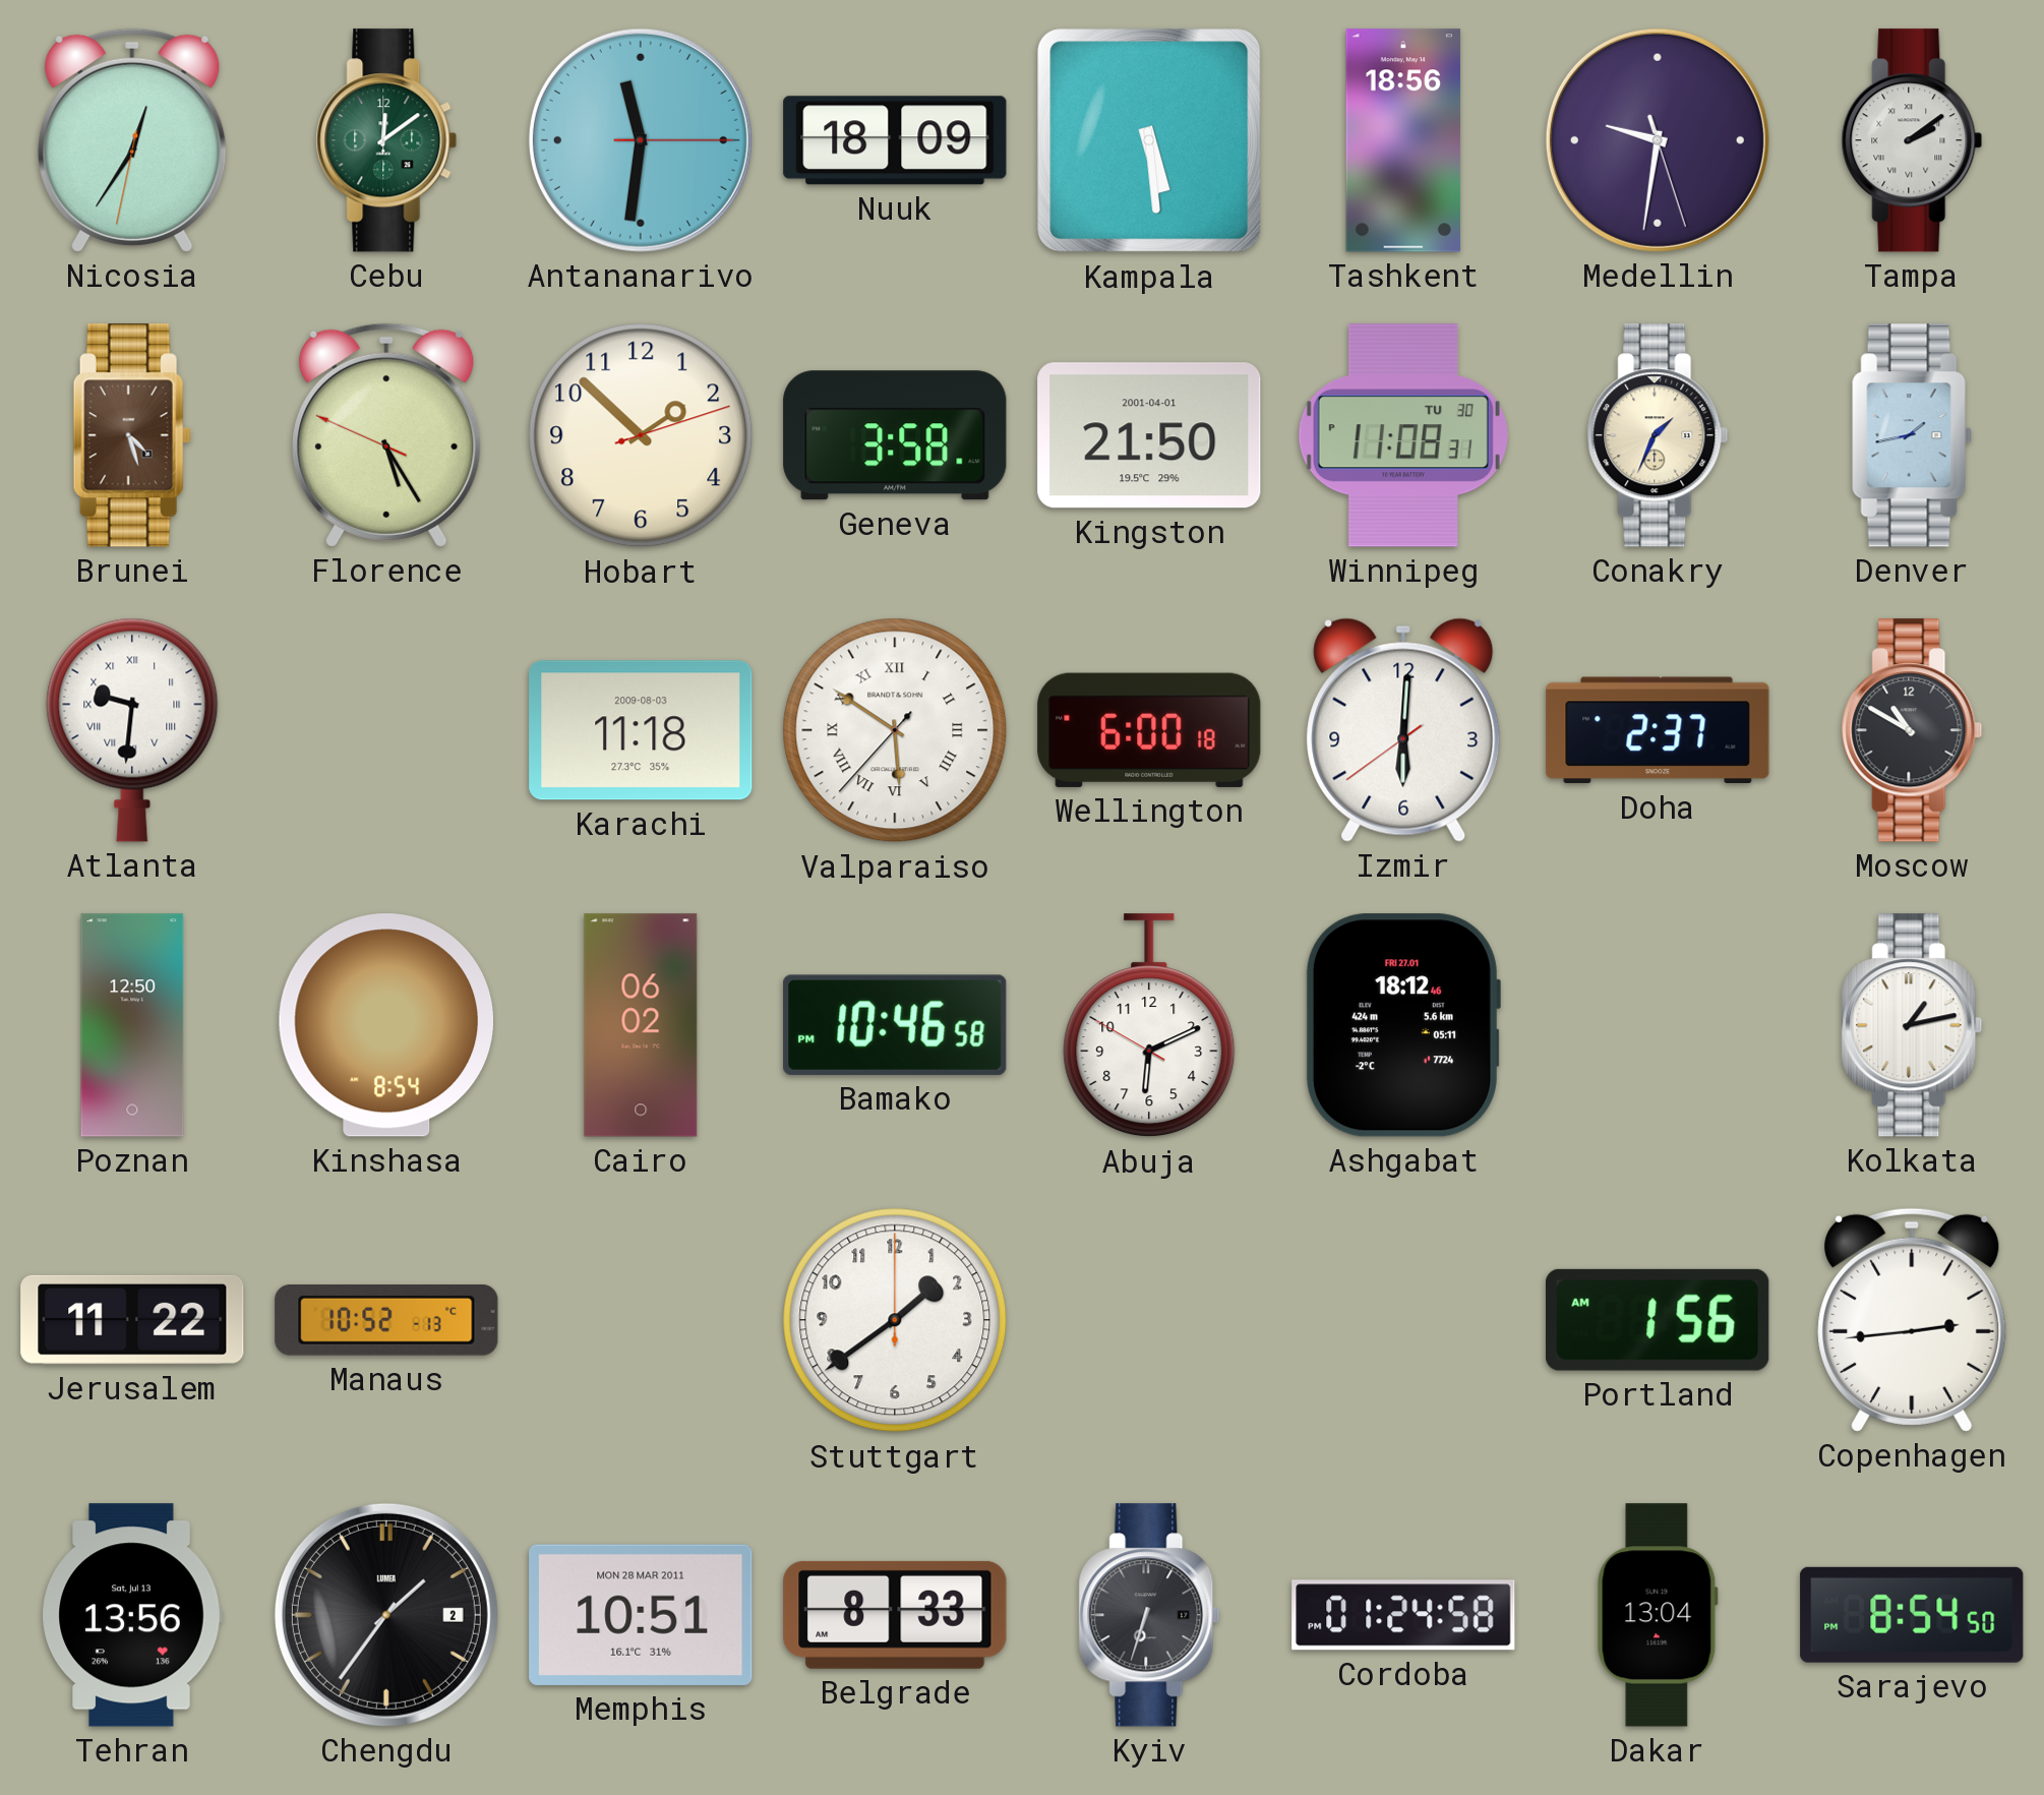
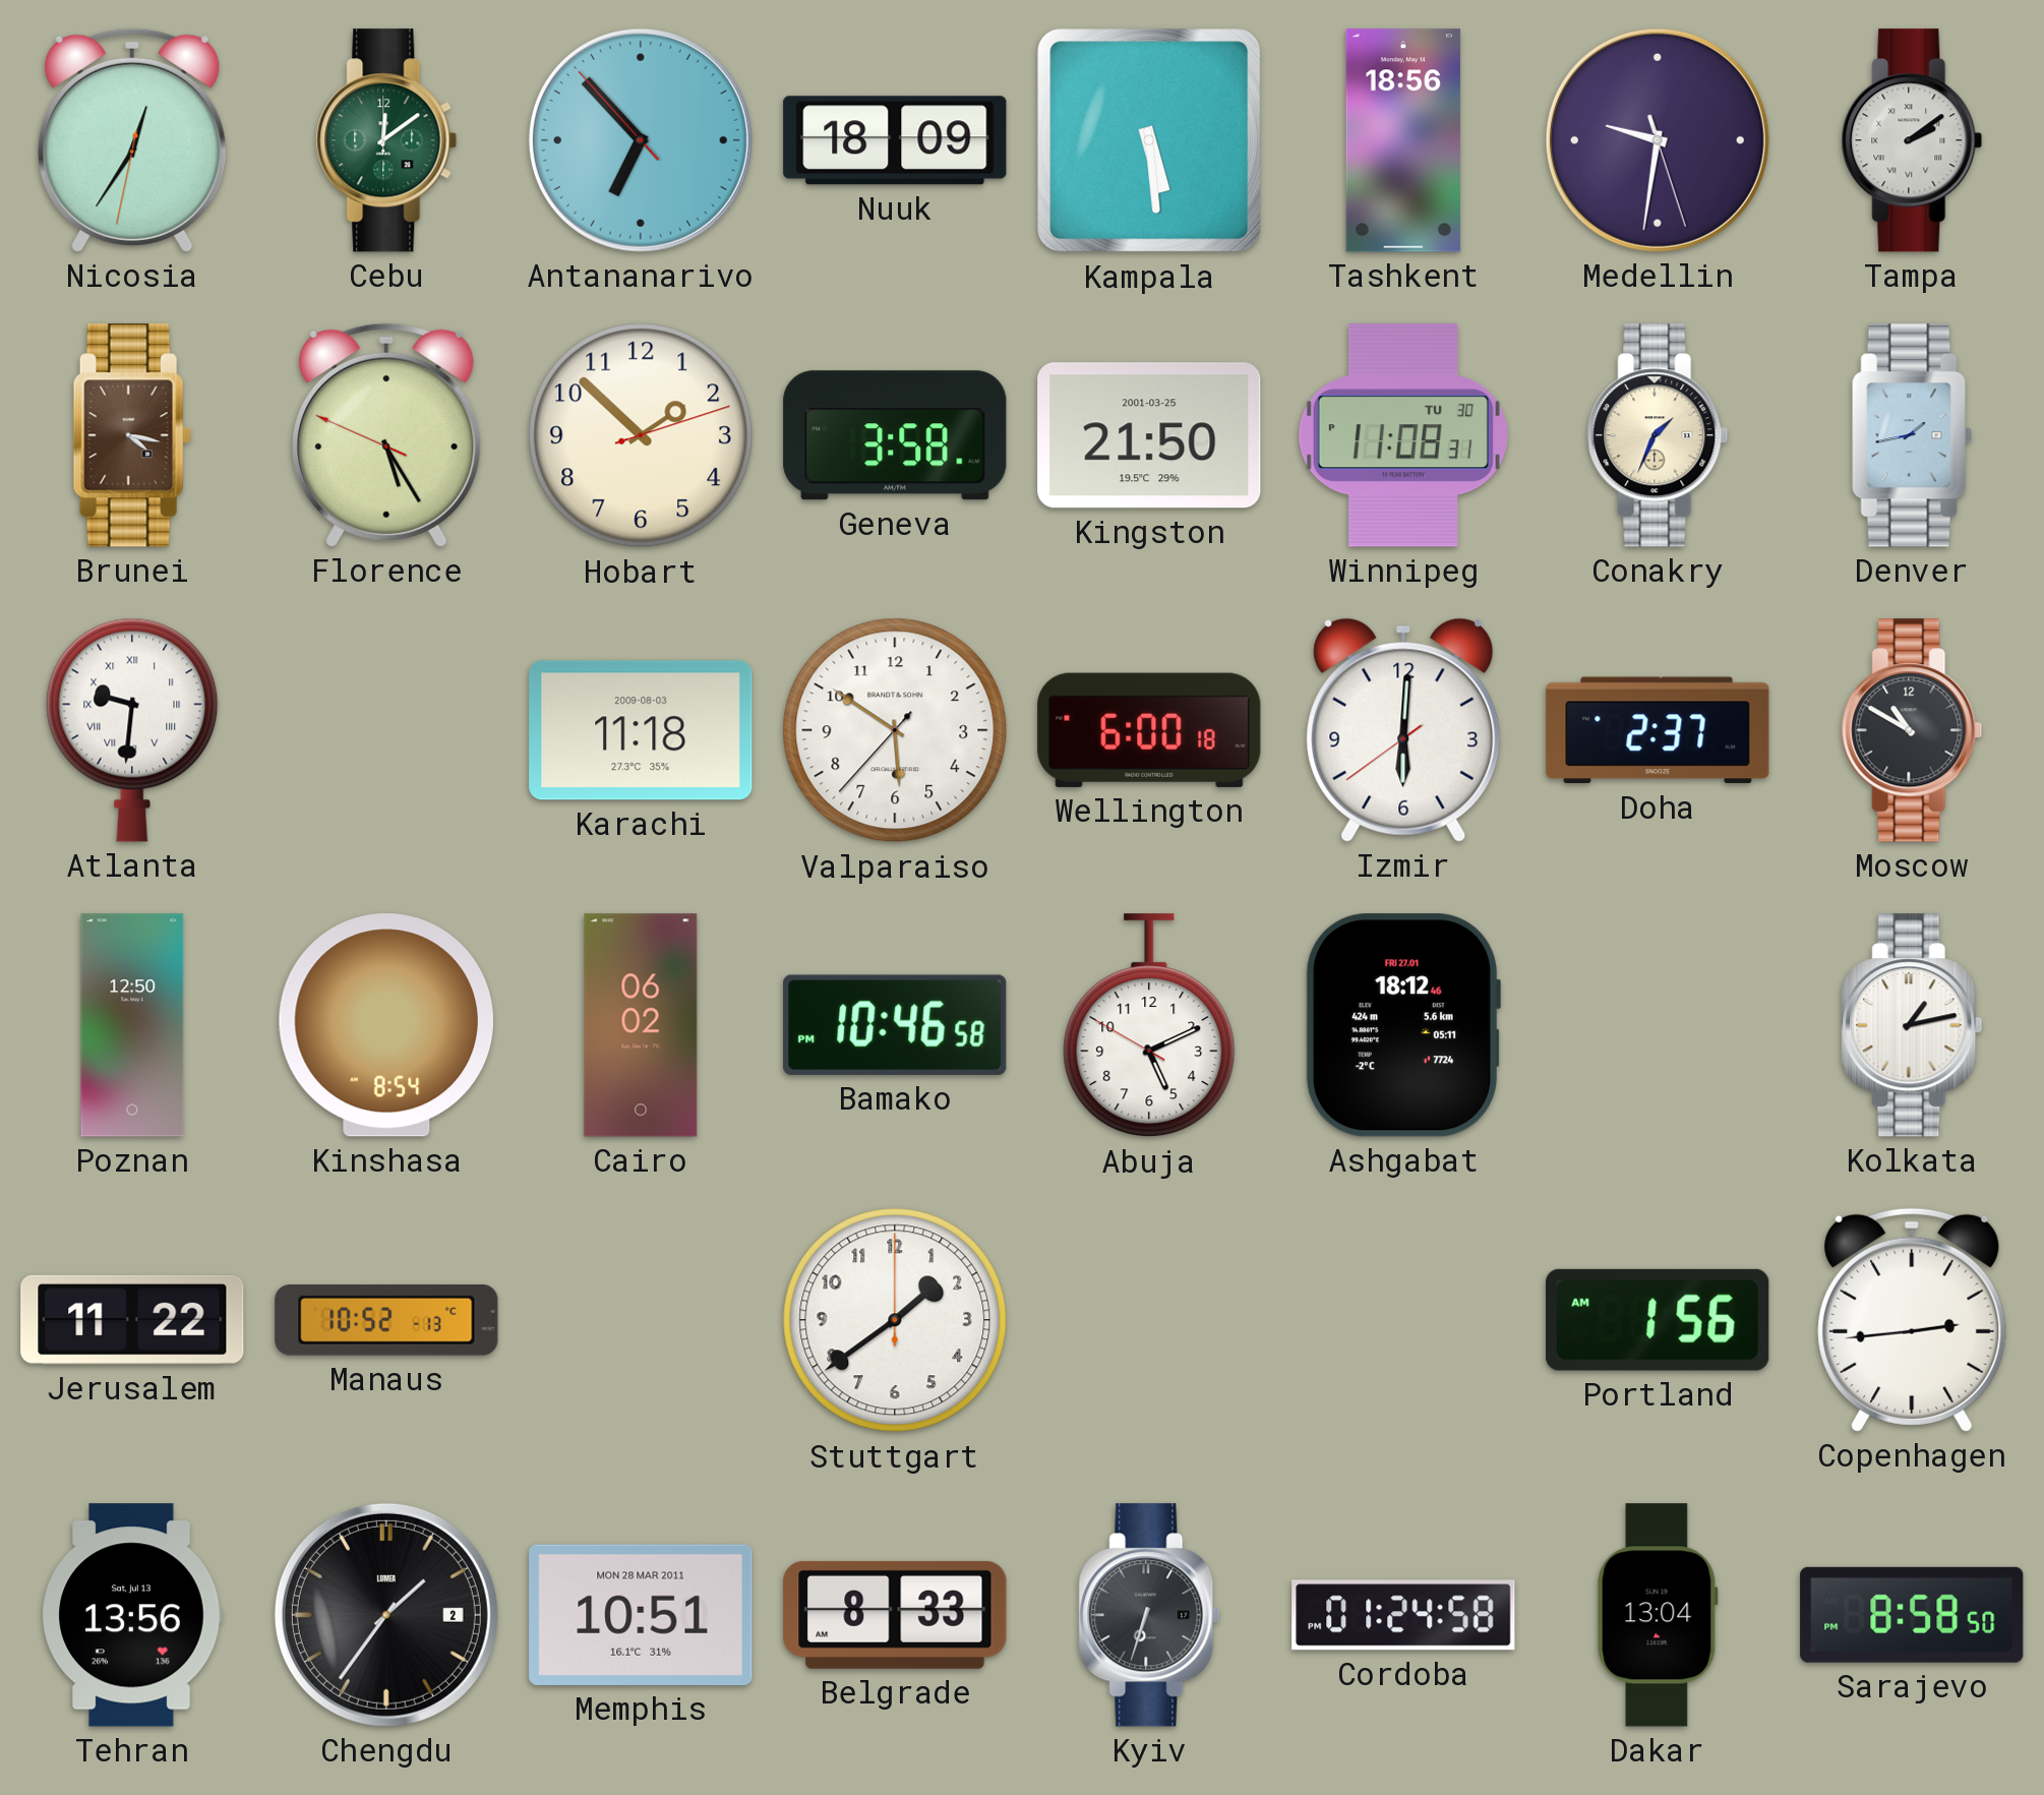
Antananarivo: 11:31 -> 6:52 (641, 140)
Brunei: 4:27 -> 4:17 (132, 435)
Kingston date: 2001-04-01 -> 2001-03-25 (1149, 435)
Valparaiso numerals: Roman -> Arabic (895, 730)
Abuja: 6:10 -> 5:10 (1149, 1026)
Sarajevo: 8:54 -> 8:58 (1912, 1615)
